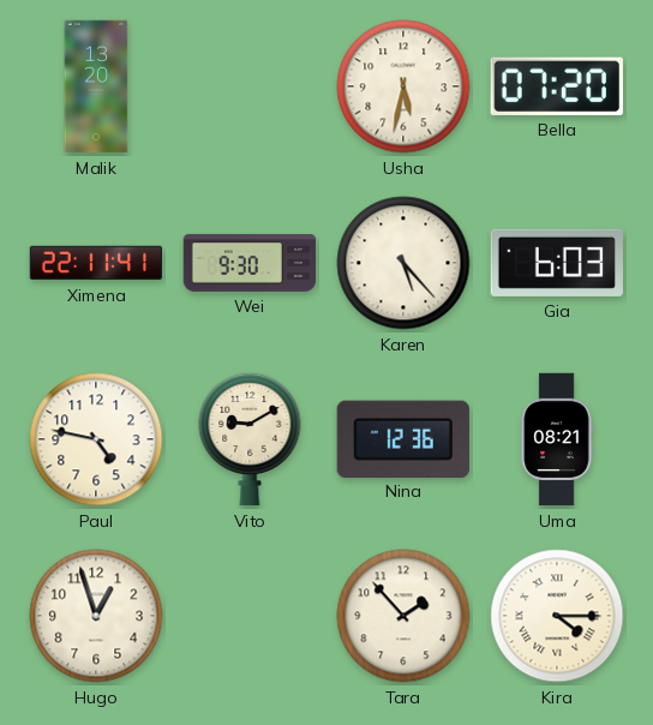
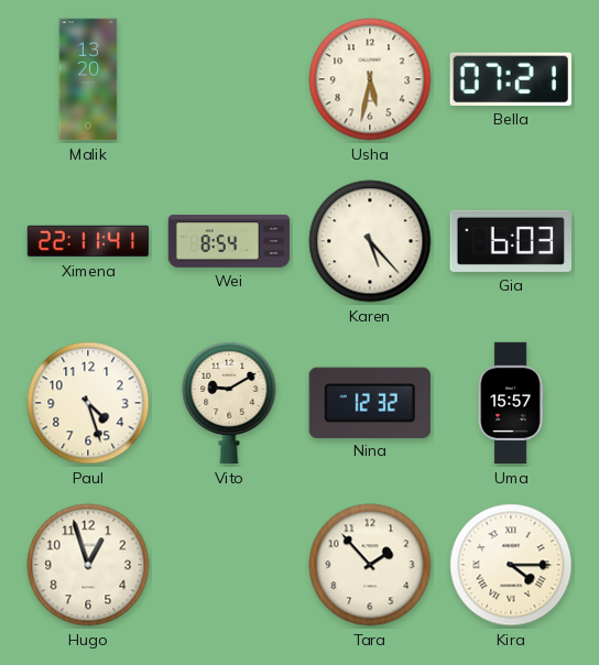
Bella: 07:20 -> 07:21 (511, 79)
Wei: 9:30 -> 8:54 (229, 241)
Paul: 4:47 -> 4:27 (88, 403)
Nina: 12:36 -> 12:32 (370, 402)
Uma: 08:21 -> 15:57 (511, 403)
